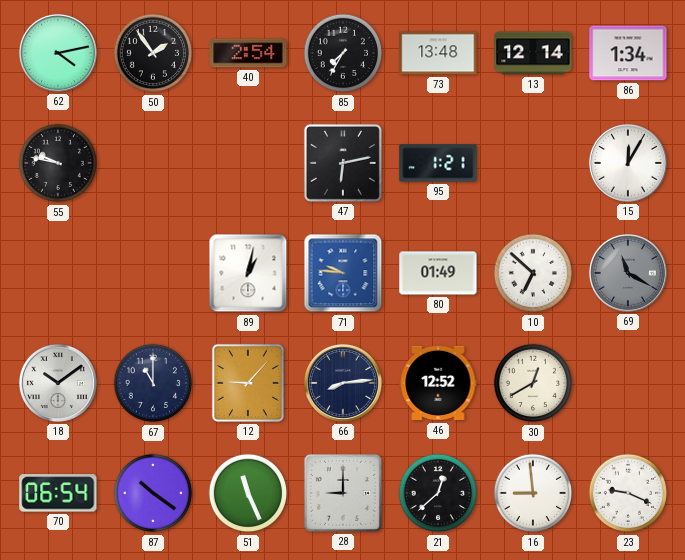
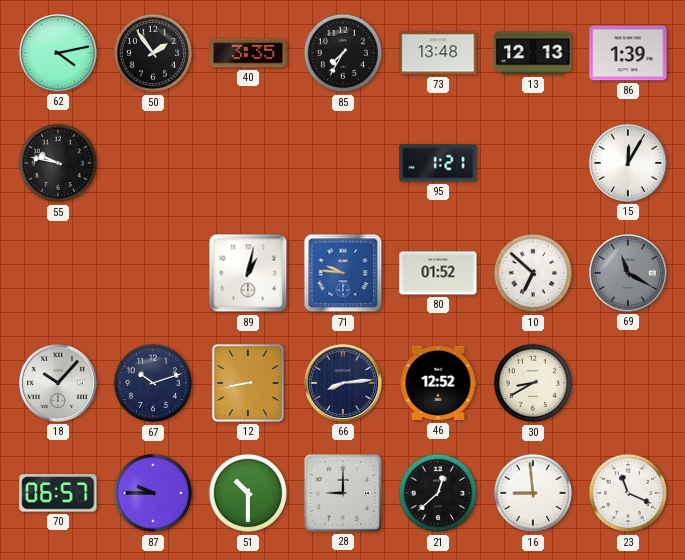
40: 2:54 -> 3:35 (248, 53)
13: 12:14 -> 12:13 (533, 53)
86: 1:34 -> 1:39 (628, 53)
47: 6:13 -> none (343, 163)
80: 01:49 -> 01:52 (438, 273)
18: 10:09 -> 10:07 (58, 383)
67: 11:00 -> 10:12 (153, 383)
12: 9:07 -> 8:43 (248, 383)
30: 12:40 -> 8:40 (533, 383)
70: 06:54 -> 06:57 (58, 493)
87: 10:21 -> 9:45 (153, 493)
51: 11:26 -> 10:30 (248, 493)
23: 9:19 -> 11:19 (628, 493)
